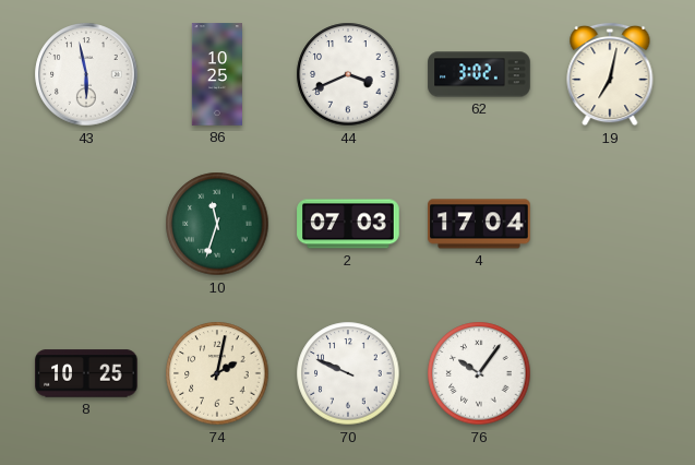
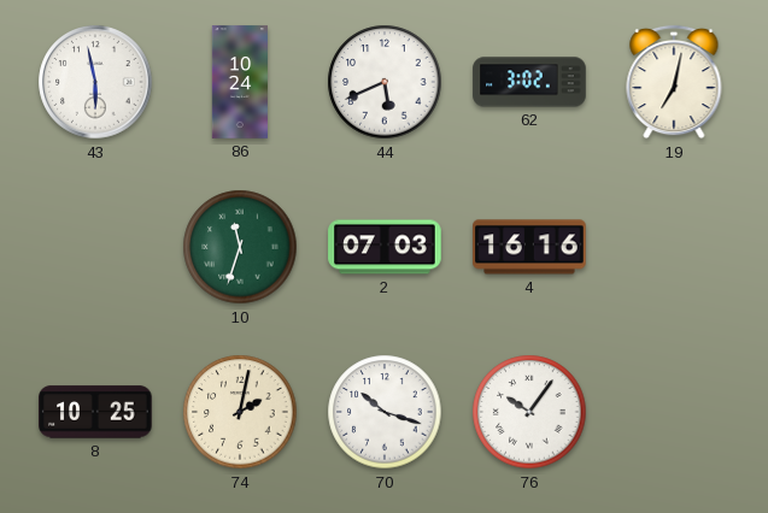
86: 10:25 -> 10:24 (239, 82)
44: 3:41 -> 5:41 (385, 82)
4: 17:04 -> 16:16 (529, 247)
70: 9:49 -> 10:18 (385, 412)
